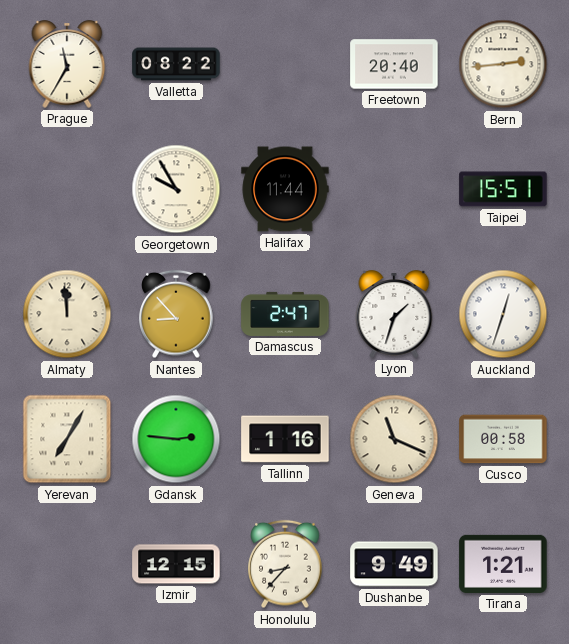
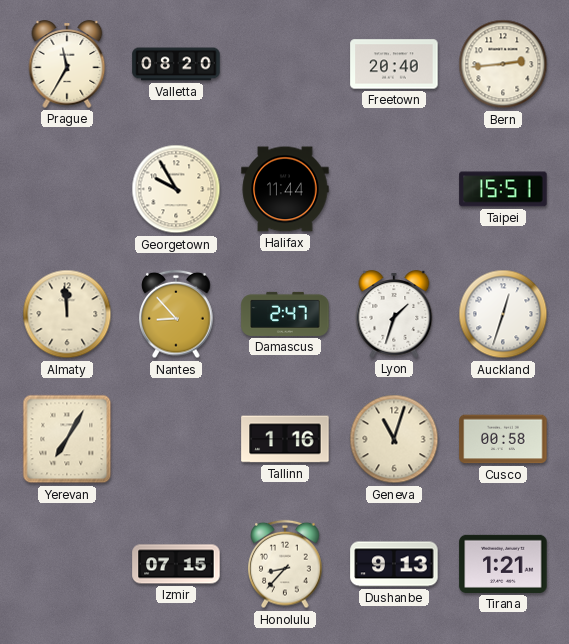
Valletta: 08:22 -> 08:20 (176, 64)
Gdansk: 2:46 -> none (176, 439)
Geneva: 11:19 -> 11:03 (394, 439)
Izmir: 12:15 -> 07:15 (176, 564)
Dushanbe: 9:49 -> 9:13 (394, 564)
